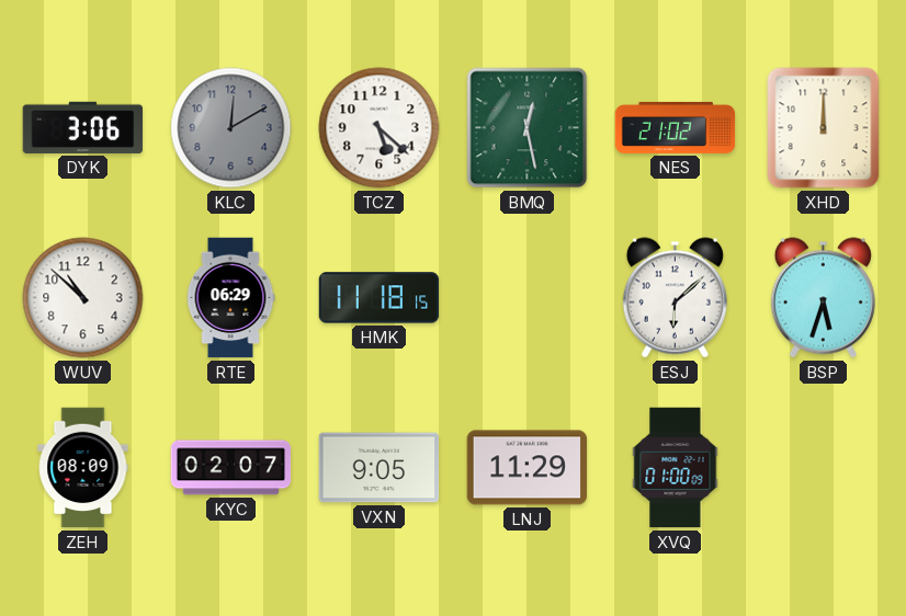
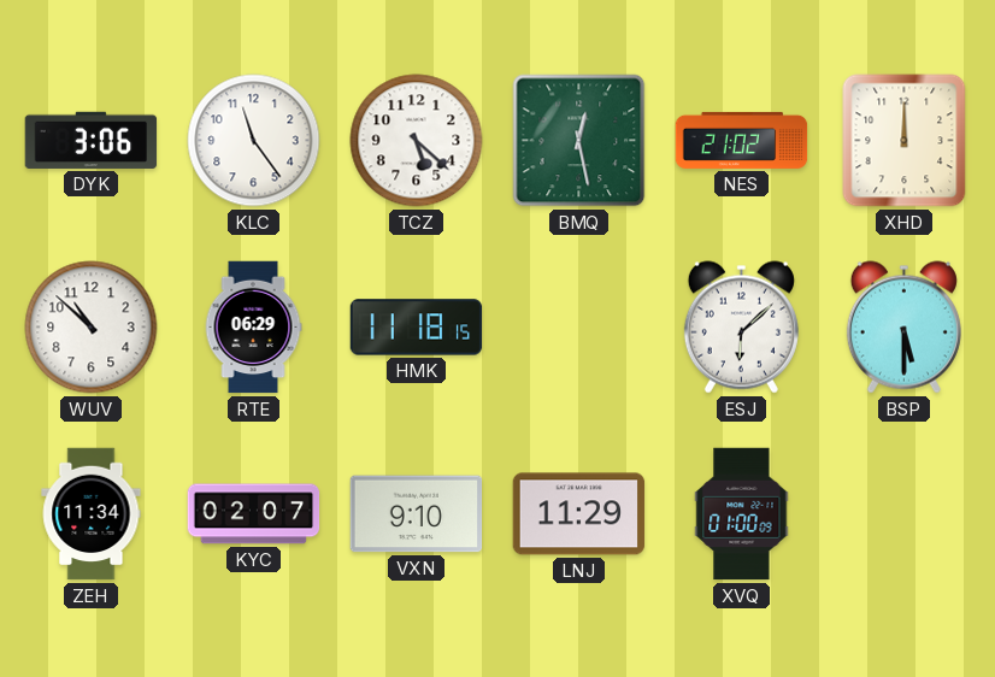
KLC: 12:10 -> 11:24 (254, 141)
KLC dial: grey -> white (254, 141)
BSP: 5:33 -> 5:30 (903, 328)
ZEH: 08:09 -> 11:34 (92, 514)
VXN: 9:05 -> 9:10 (417, 514)
